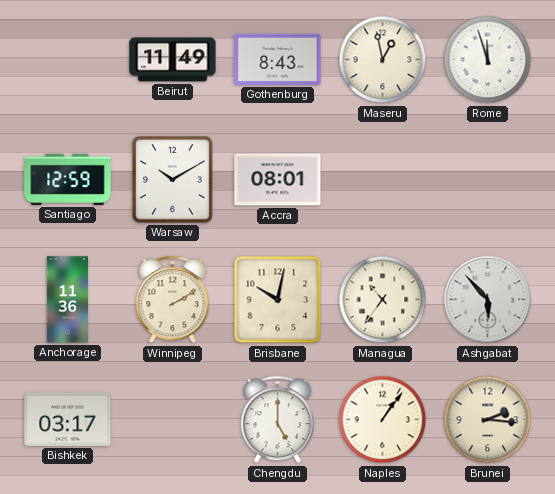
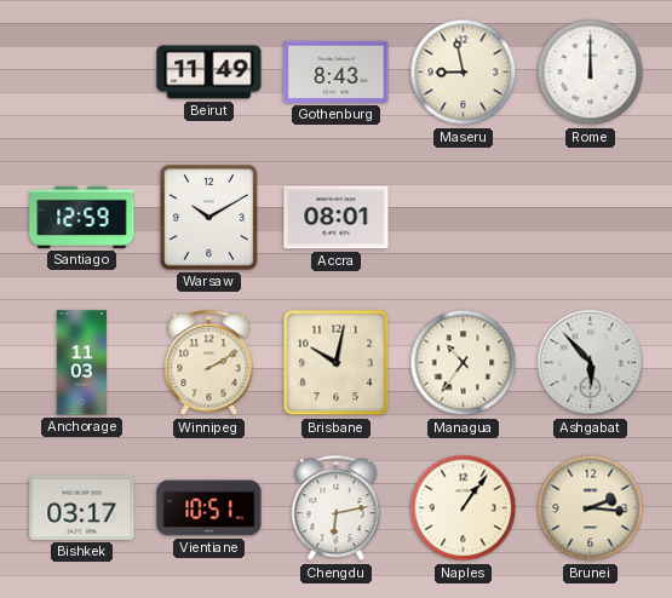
Maseru: 12:58 -> 8:58 (464, 73)
Rome: 11:57 -> 12:00 (591, 73)
Anchorage: 11:36 -> 11:03 (81, 363)
Vientiane: none -> 10:51 (209, 508)
Chengdu: 5:00 -> 6:13 (337, 508)
